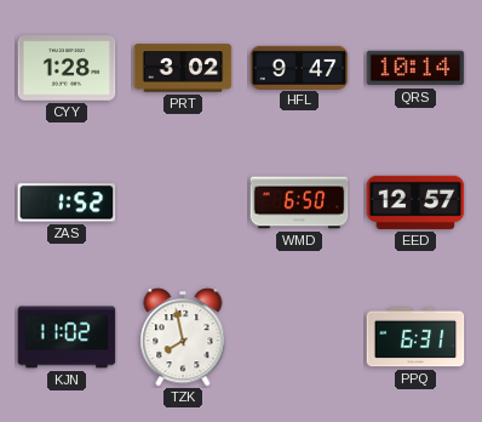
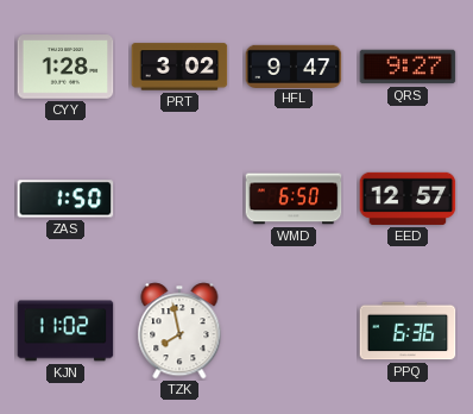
QRS: 10:14 -> 9:27 (408, 67)
ZAS: 1:52 -> 1:50 (65, 199)
PPQ: 6:31 -> 6:36 (408, 331)
